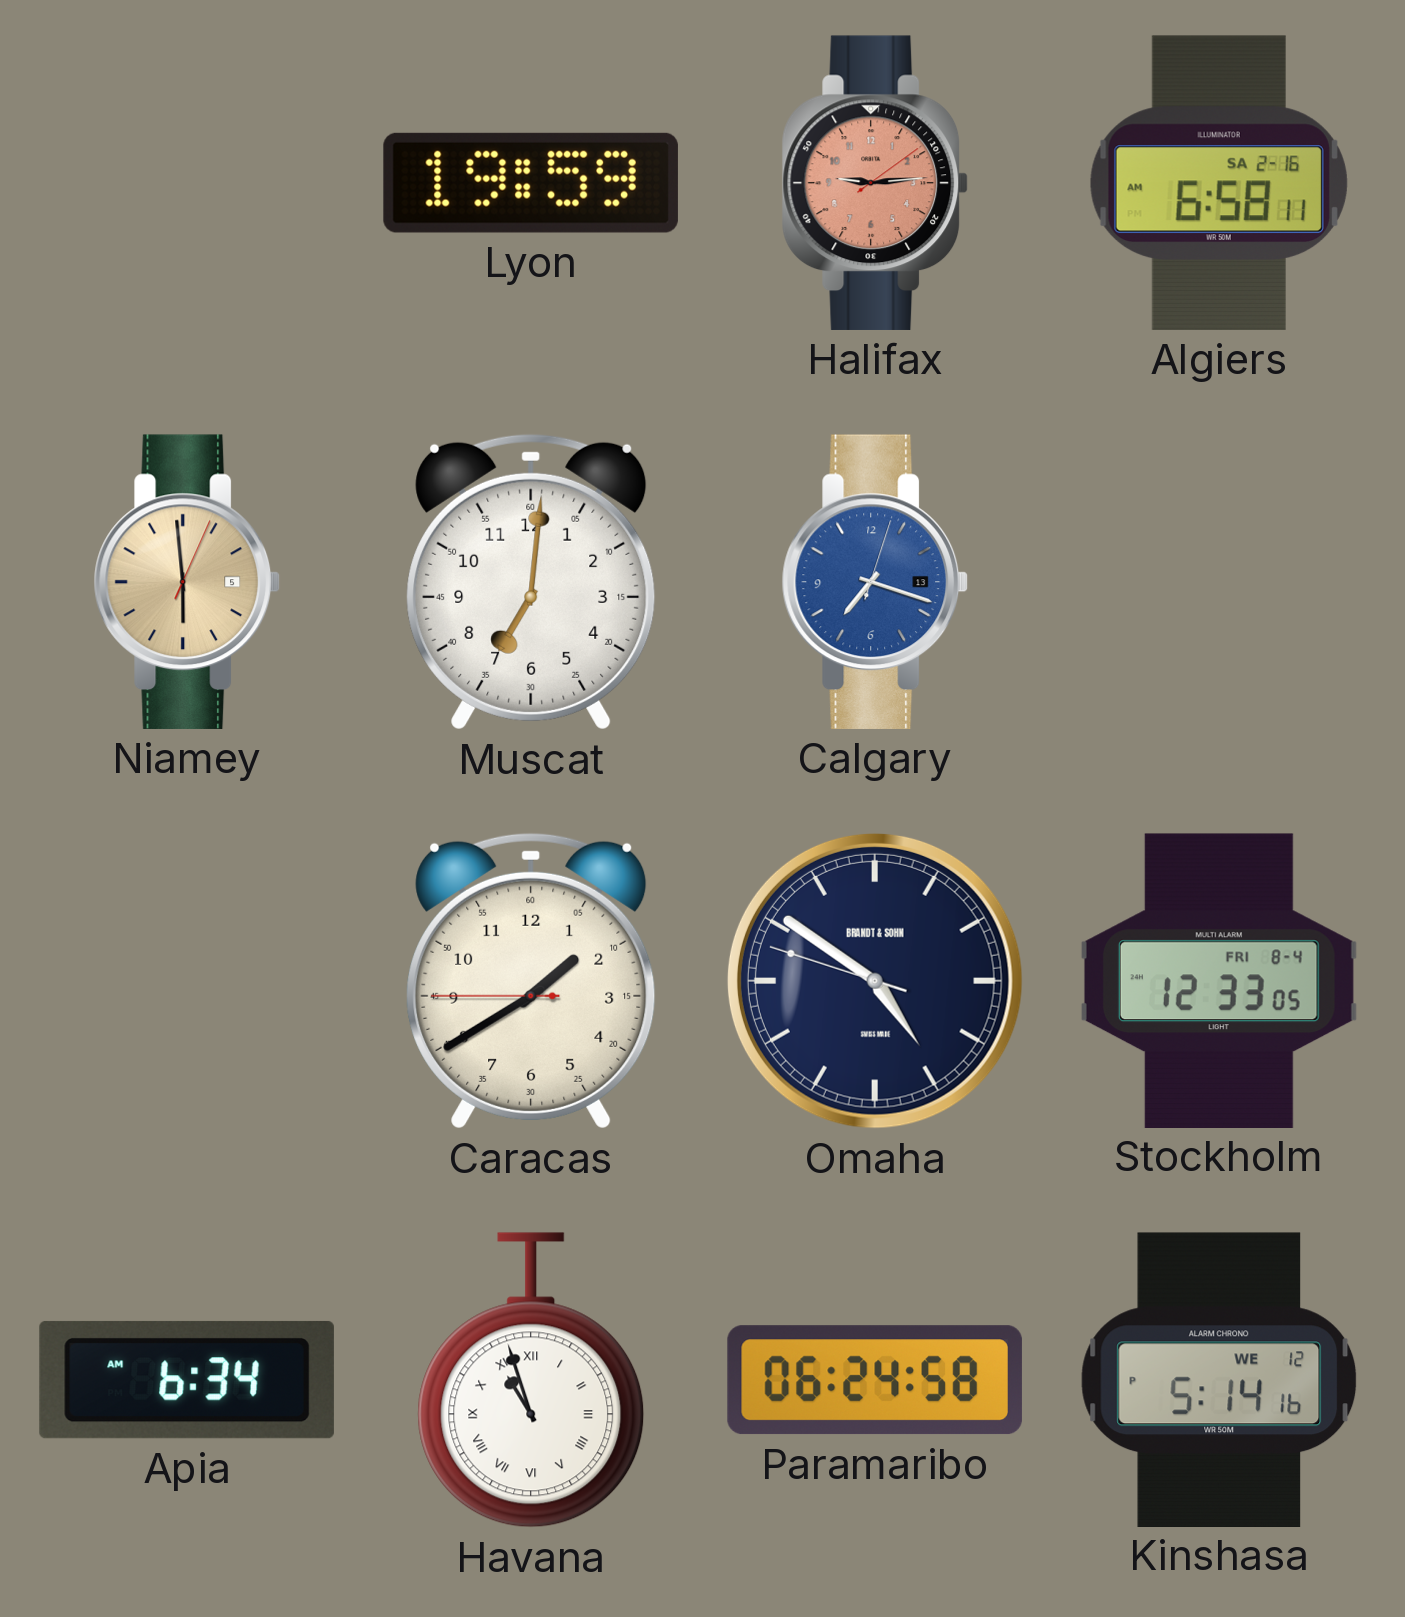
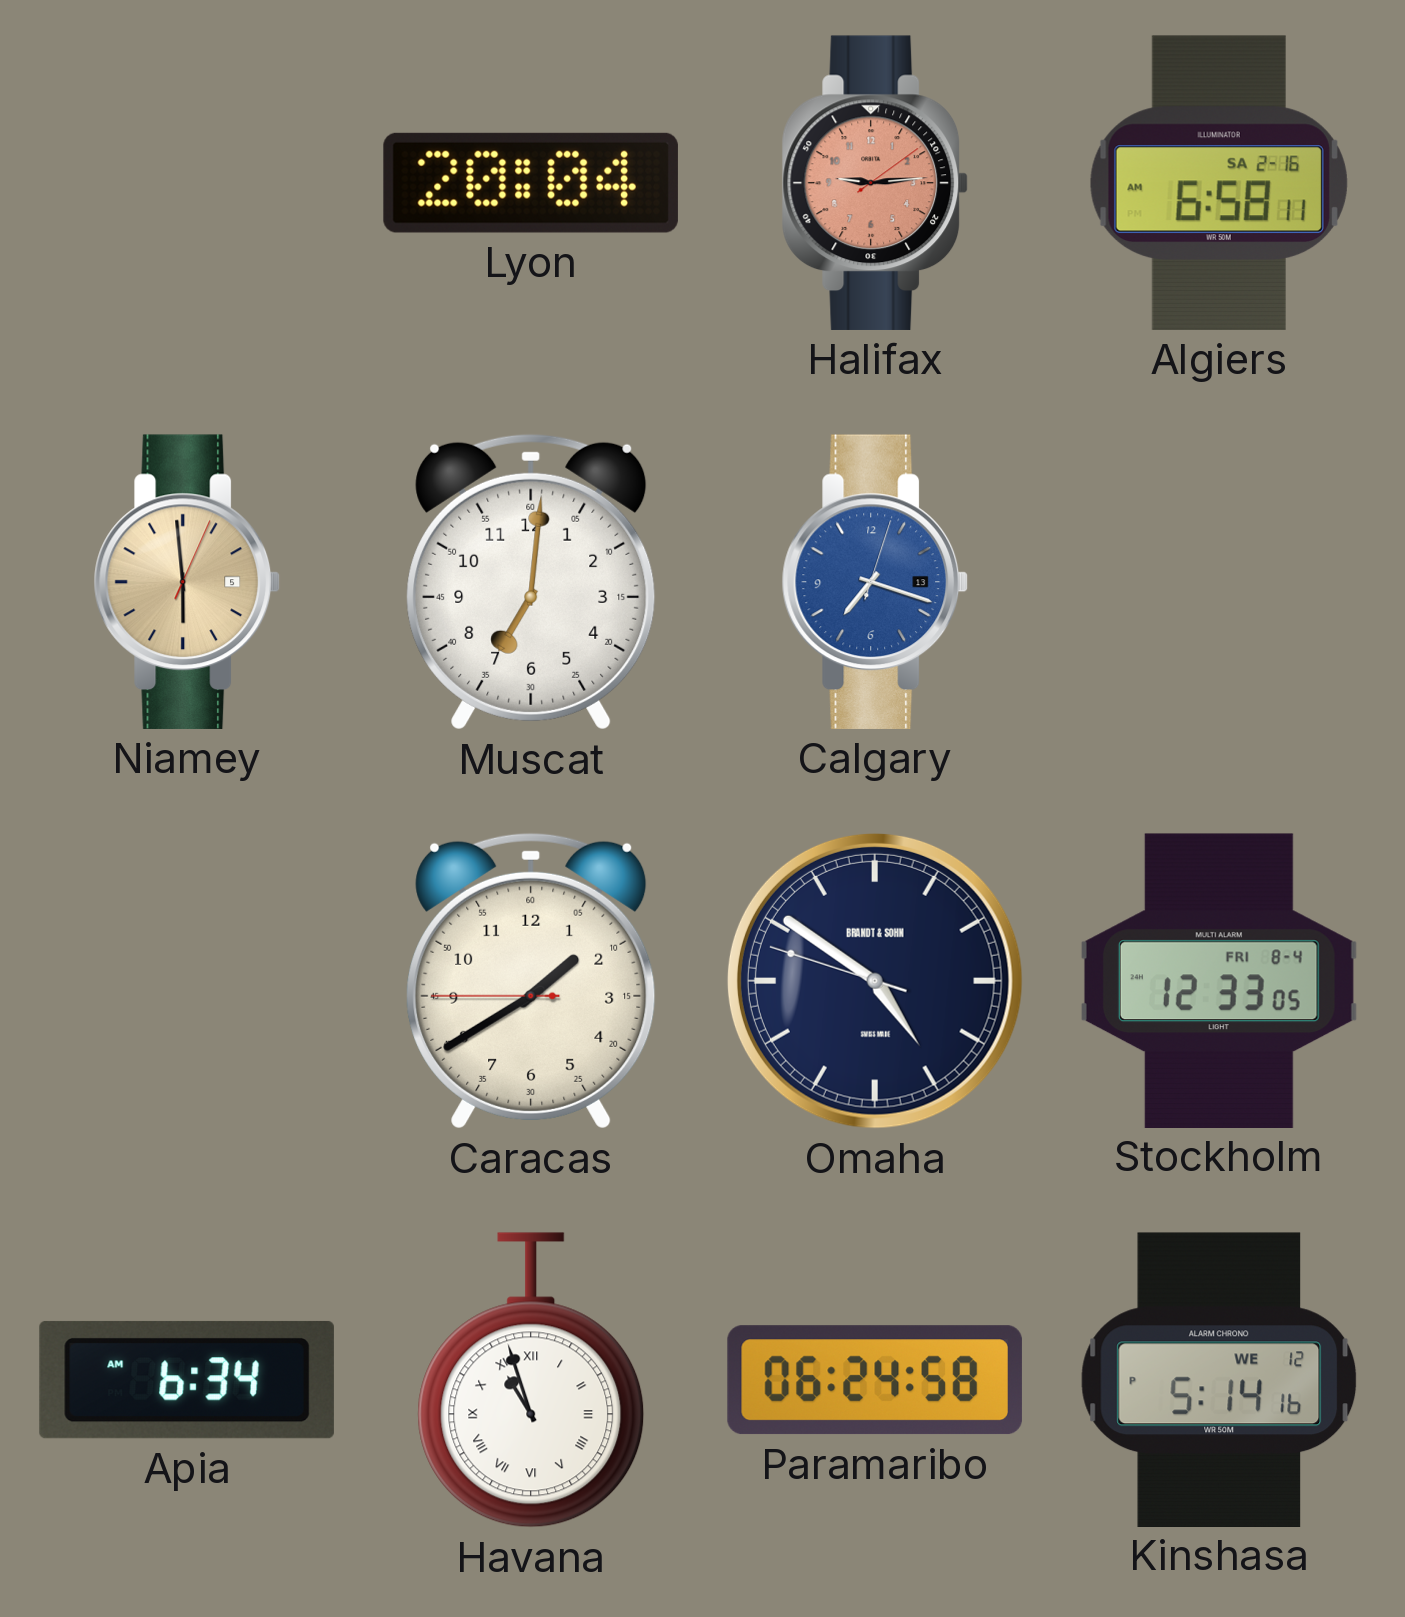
Lyon: 19:59 -> 20:04 (531, 183)
